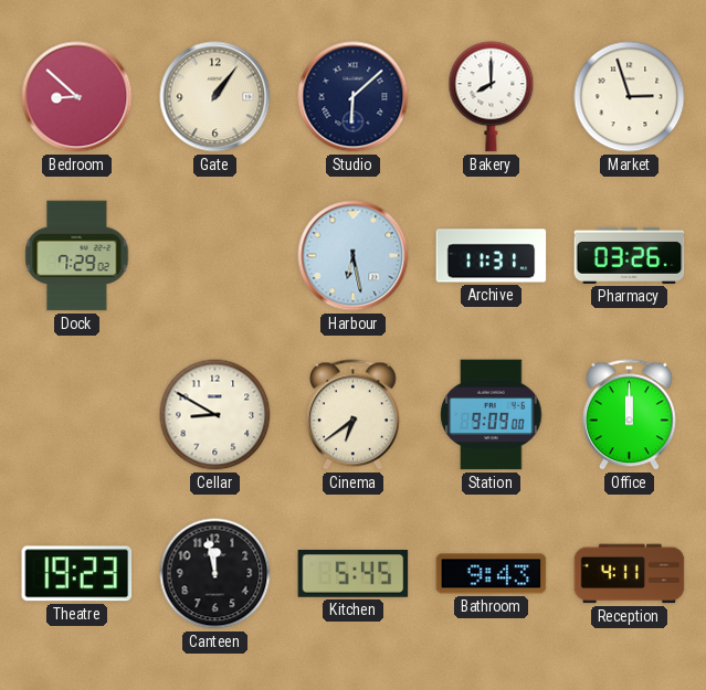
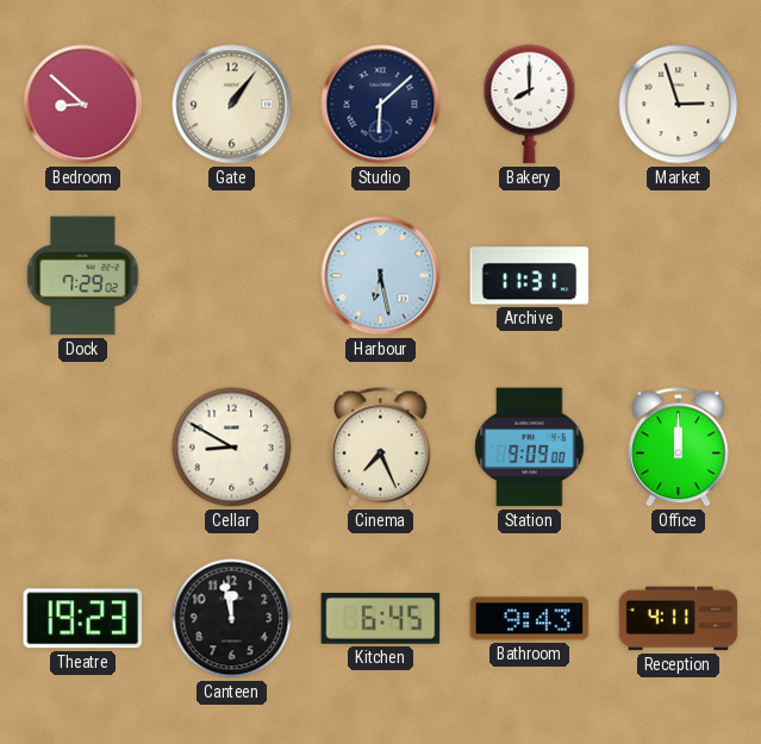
Pharmacy: 03:26 -> none (630, 255)
Cinema: 6:39 -> 7:26 (380, 448)
Kitchen: 5:45 -> 6:45 (381, 619)
